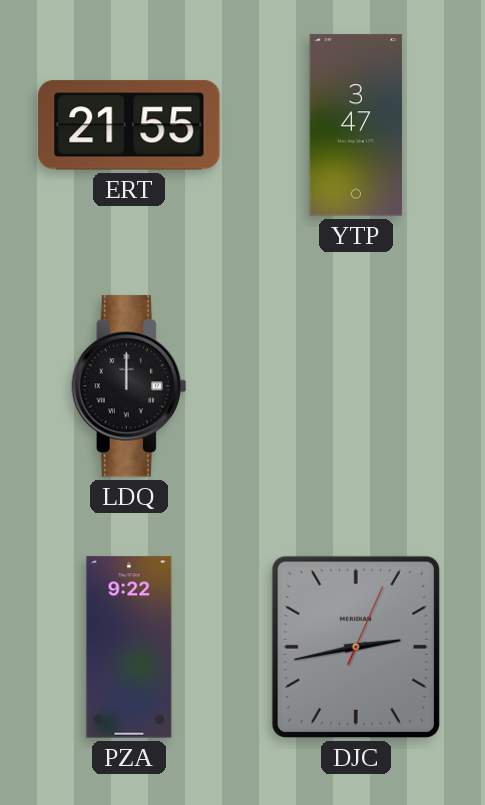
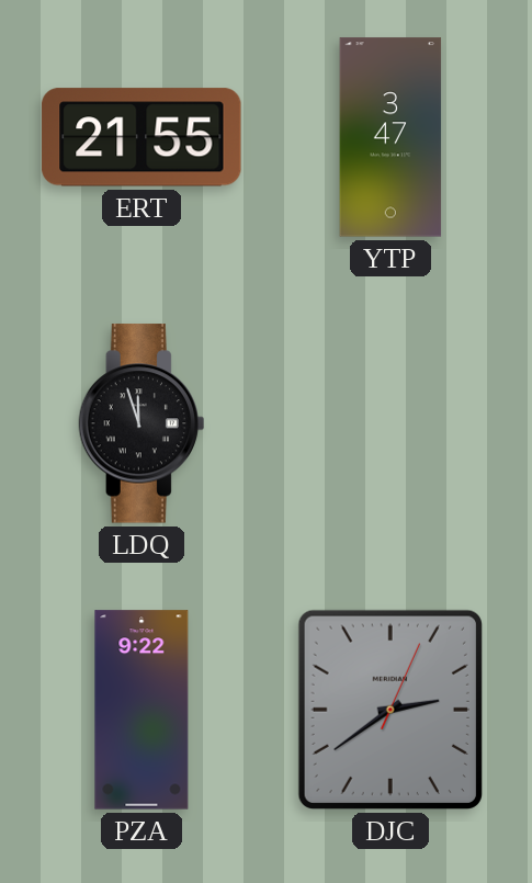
LDQ: 12:00 -> 11:57 (140, 423)
DJC: 2:43 -> 2:39 (390, 710)
